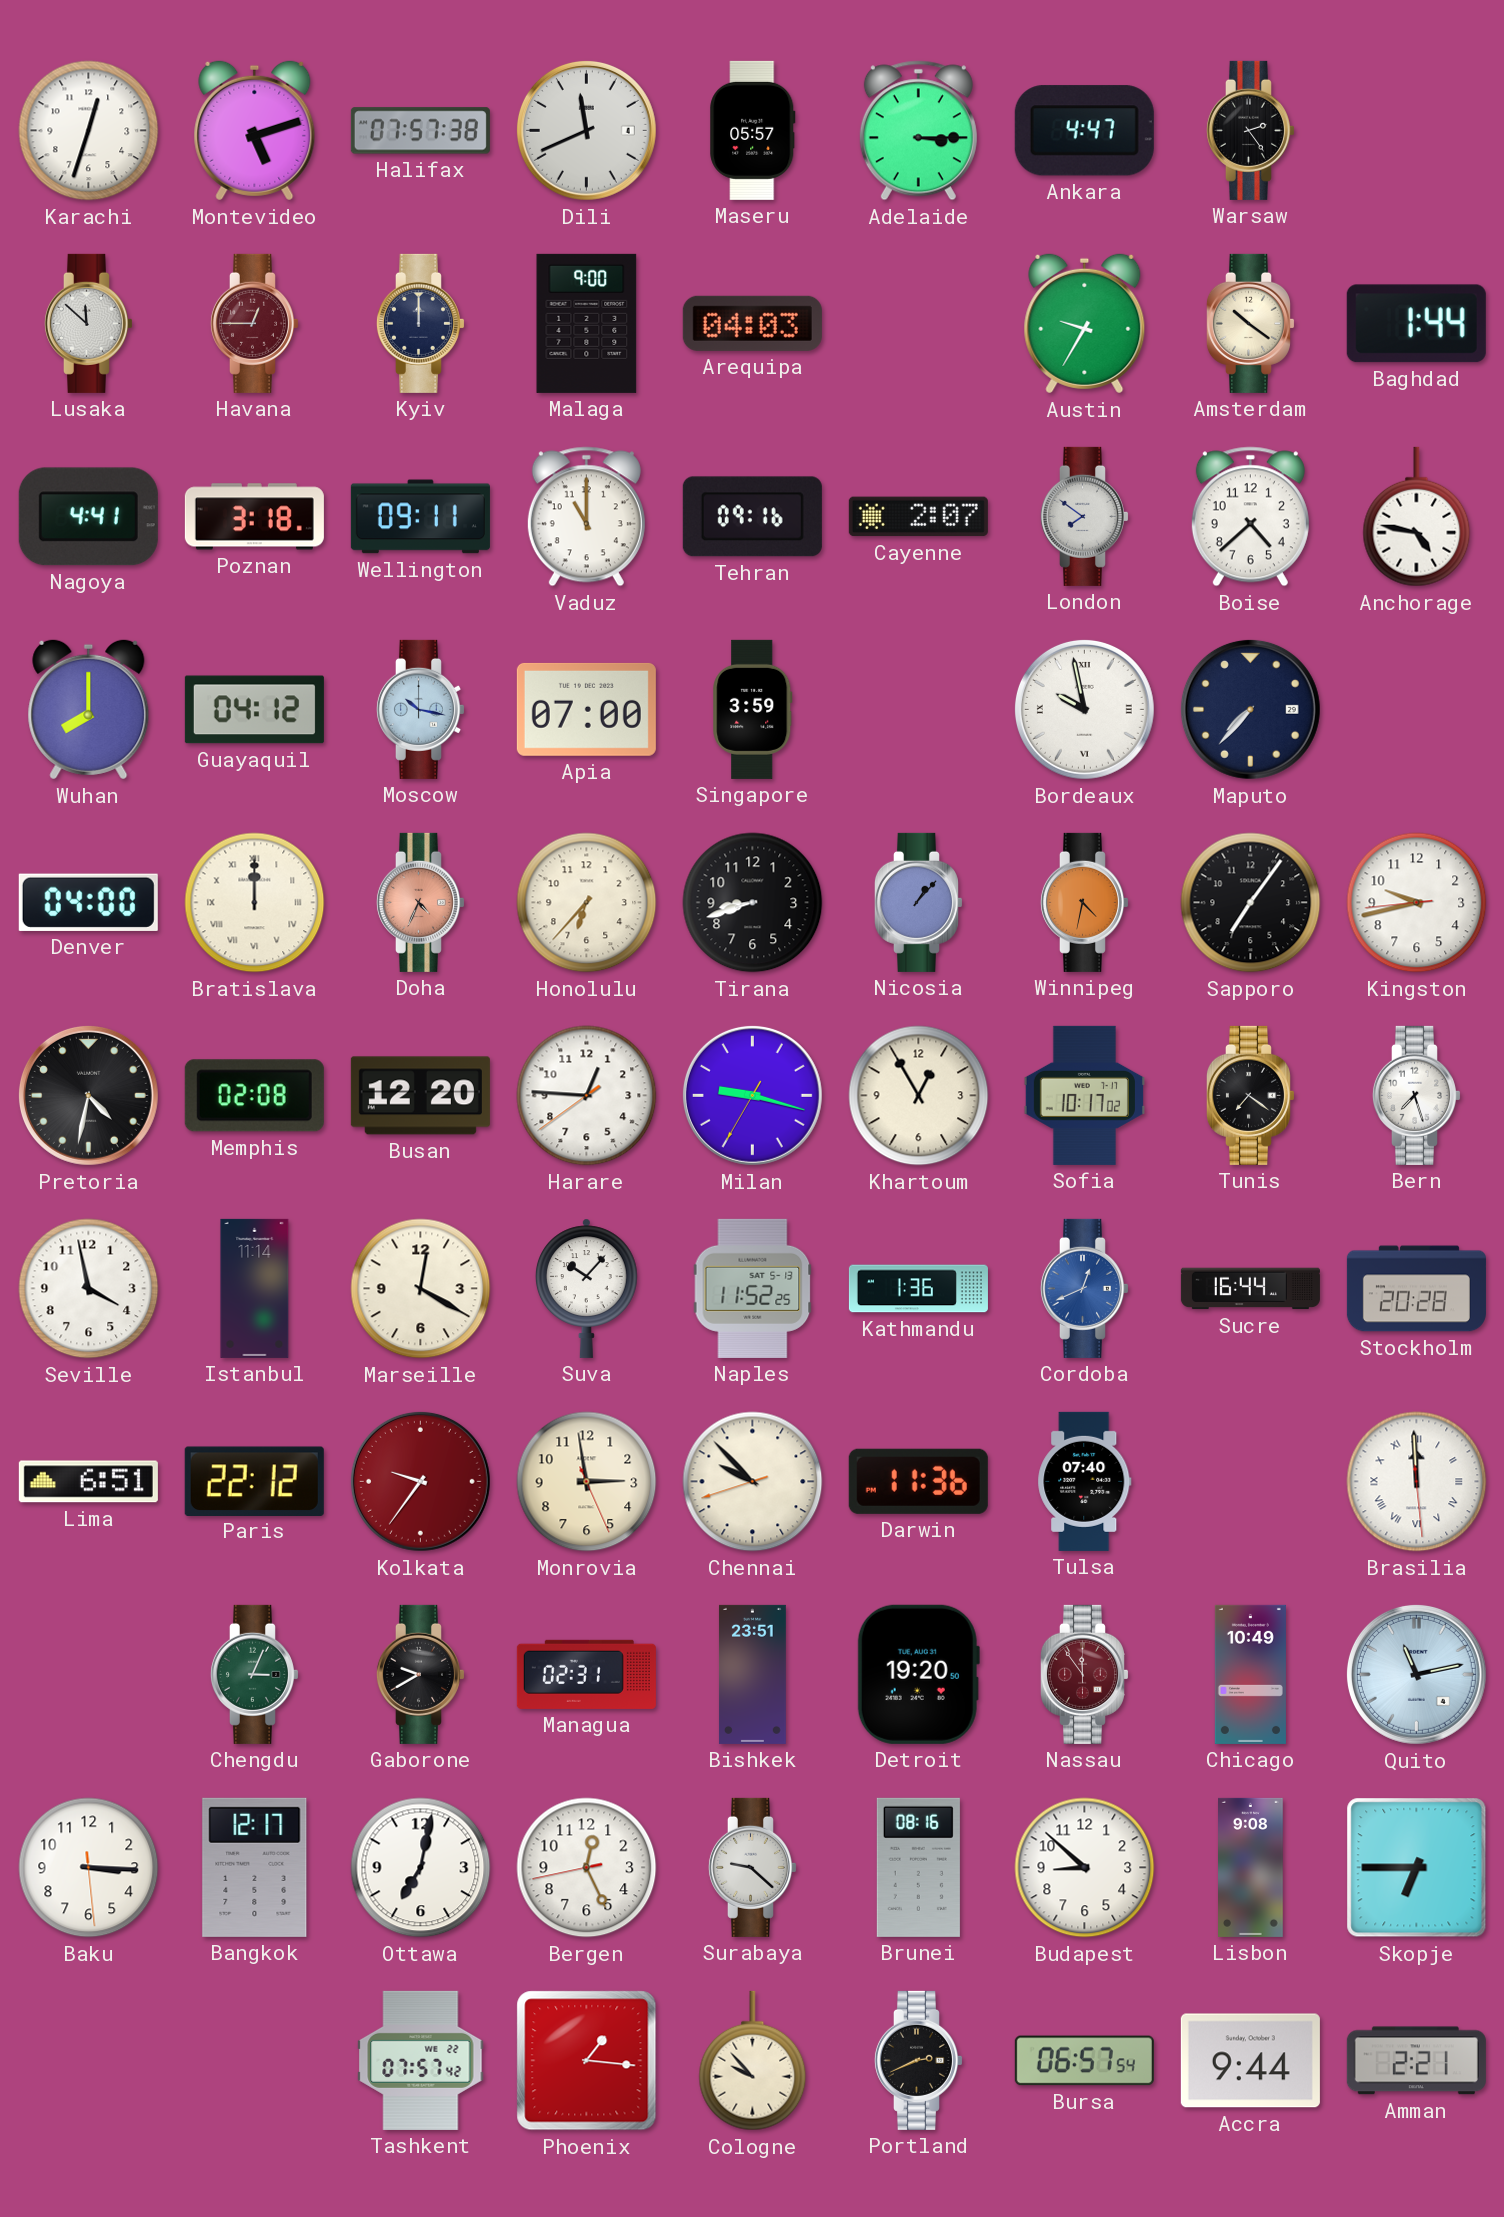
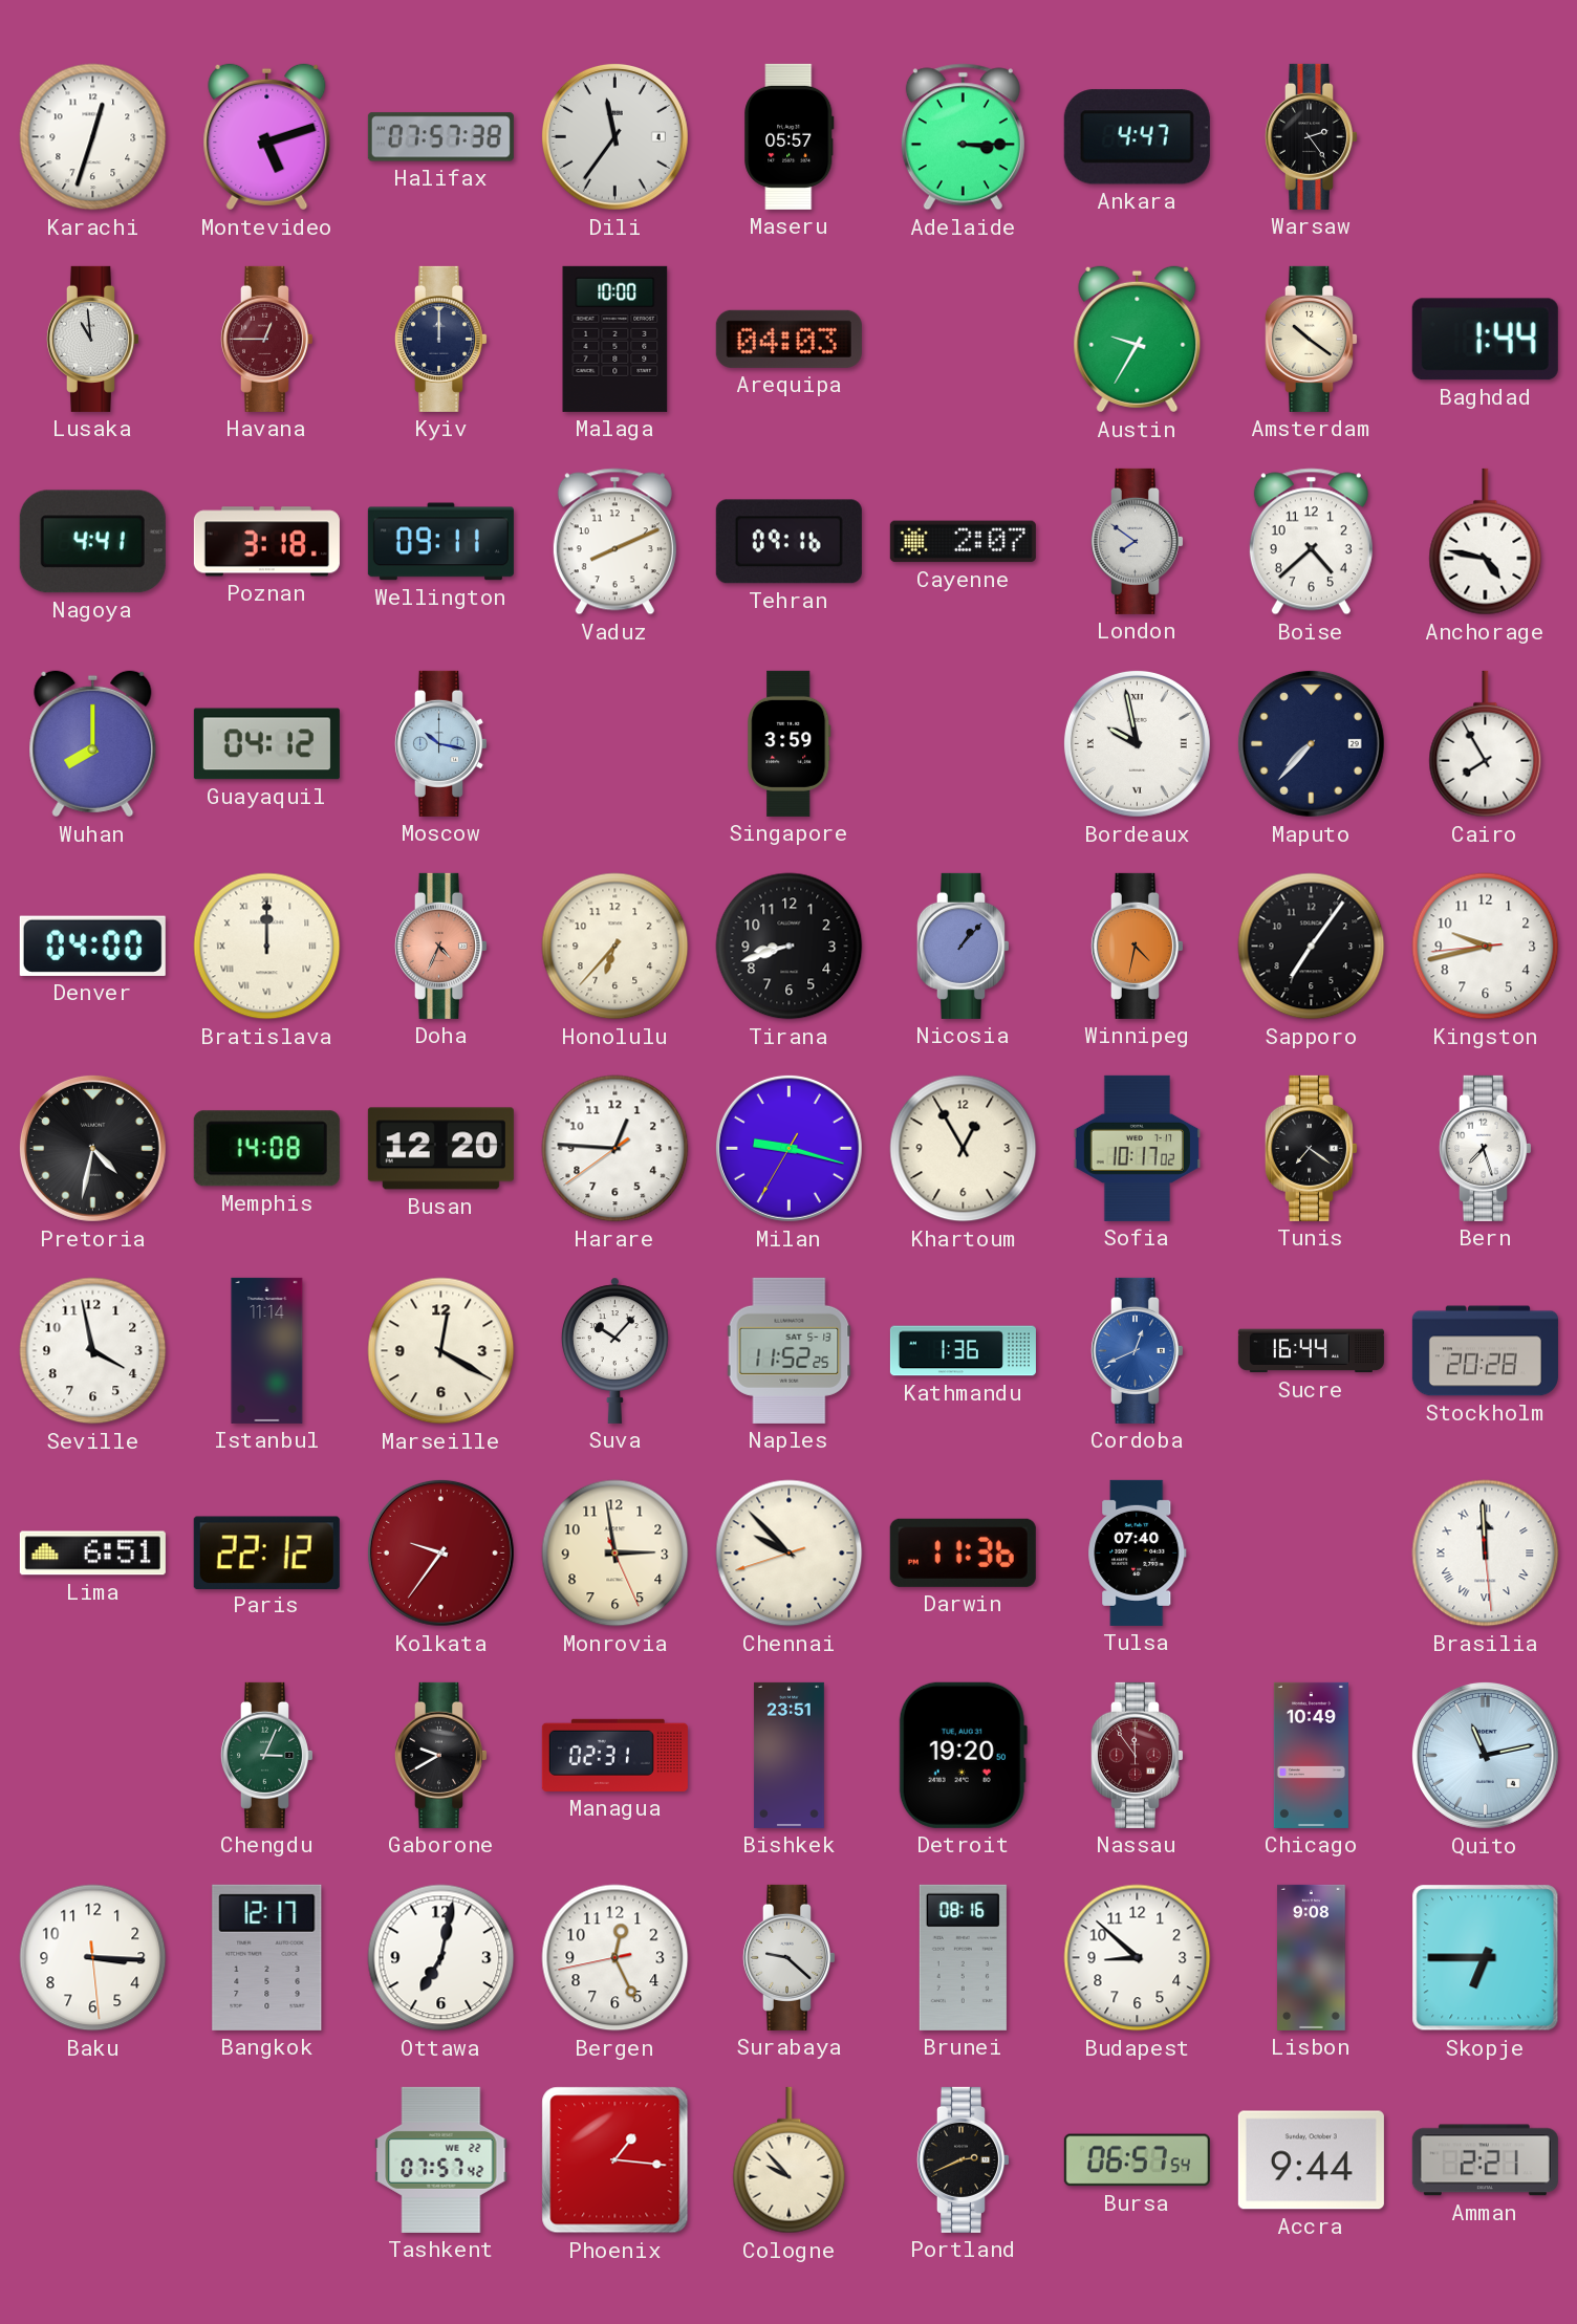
Dili: 11:41 -> 11:36 (614, 136)
Lusaka: 11:52 -> 10:59 (92, 339)
Malaga: 9:00 -> 10:00 (615, 339)
Vaduz: 11:00 -> 8:11 (614, 542)
Apia: 07:00 -> none (586, 709)
Cairo: none -> 7:55 (1486, 744)
Memphis: 02:08 -> 14:08 (266, 1149)
